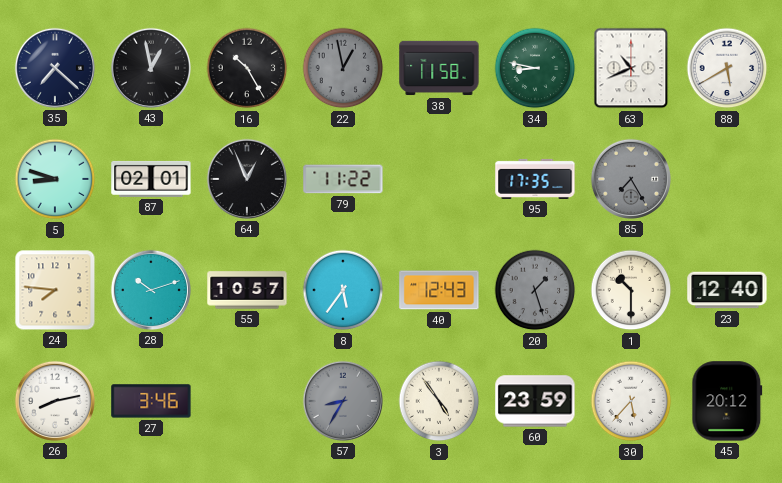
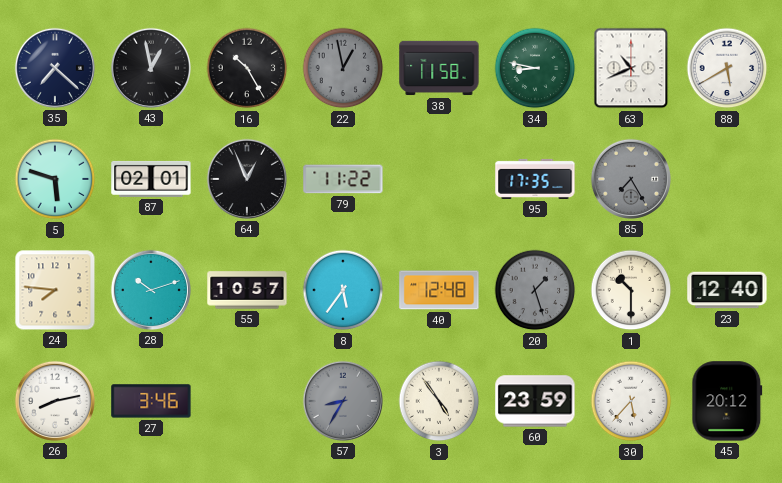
5: 8:48 -> 5:48 (55, 179)
40: 12:43 -> 12:48 (439, 290)
